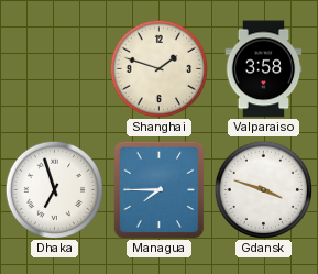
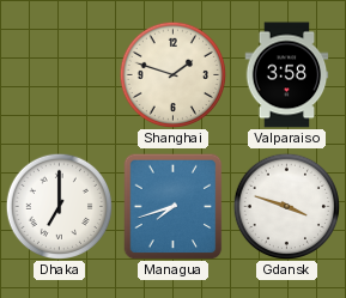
Dhaka: 6:57 -> 7:00 (59, 206)
Managua: 7:45 -> 7:42 (174, 206)
